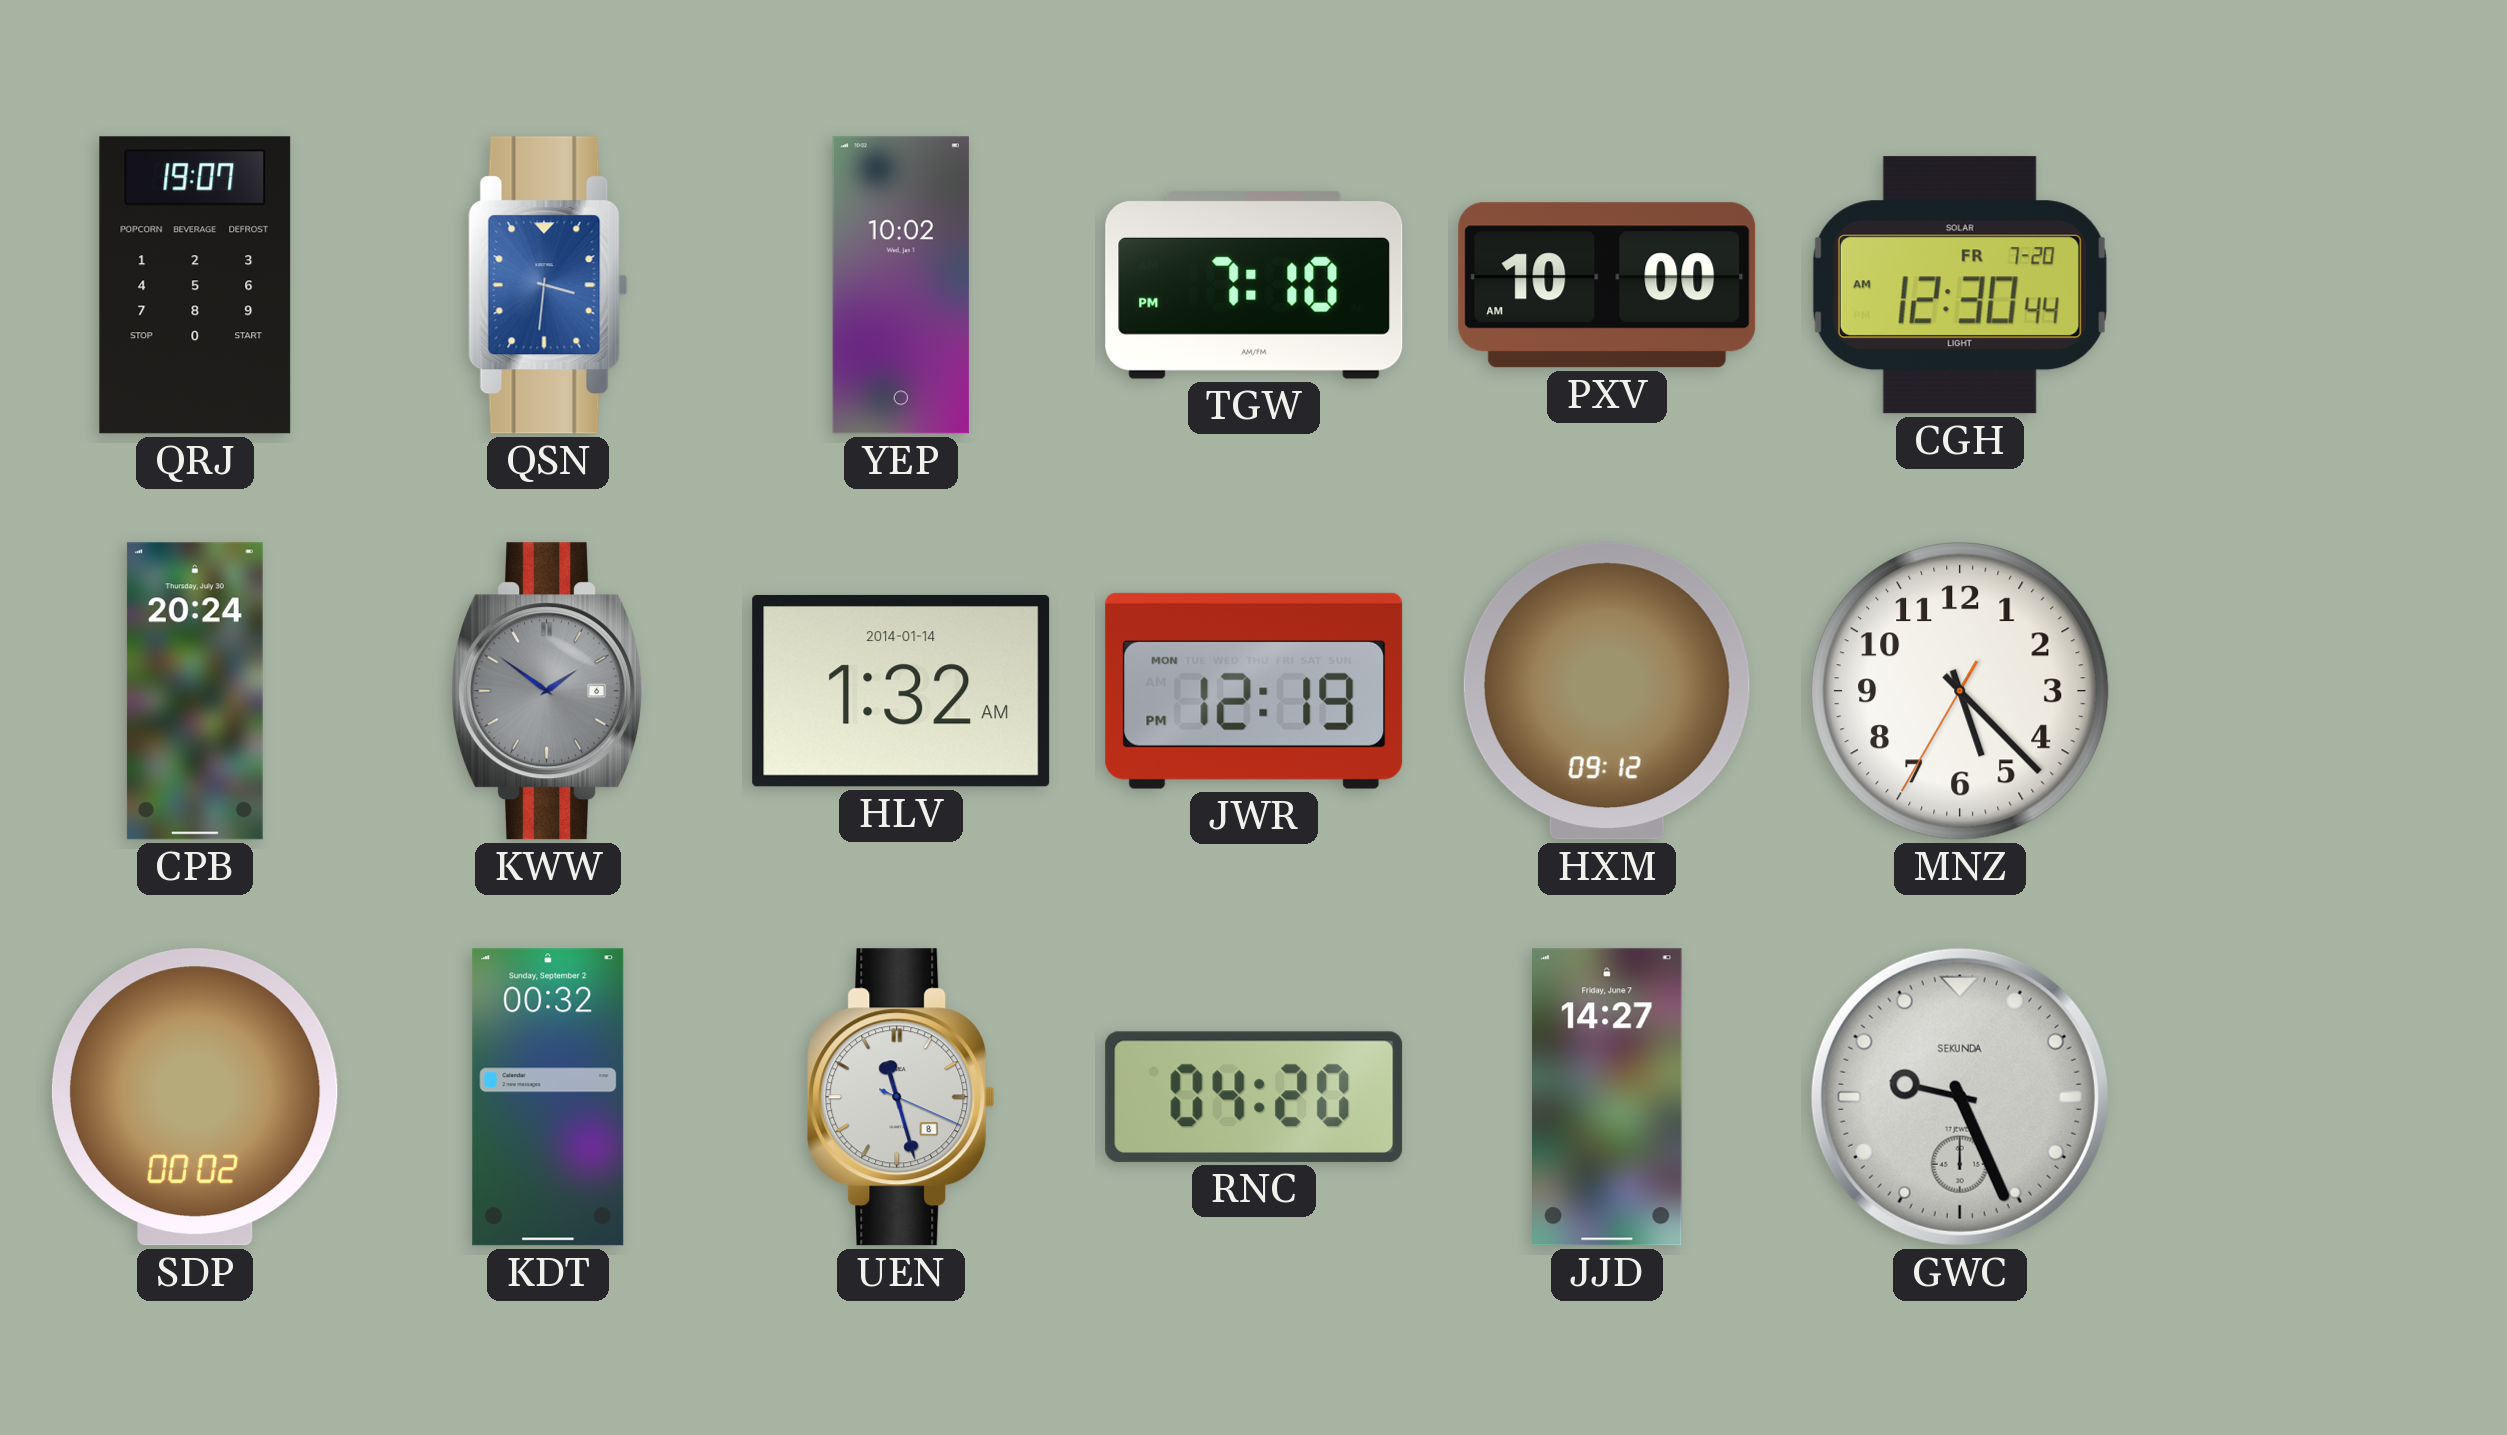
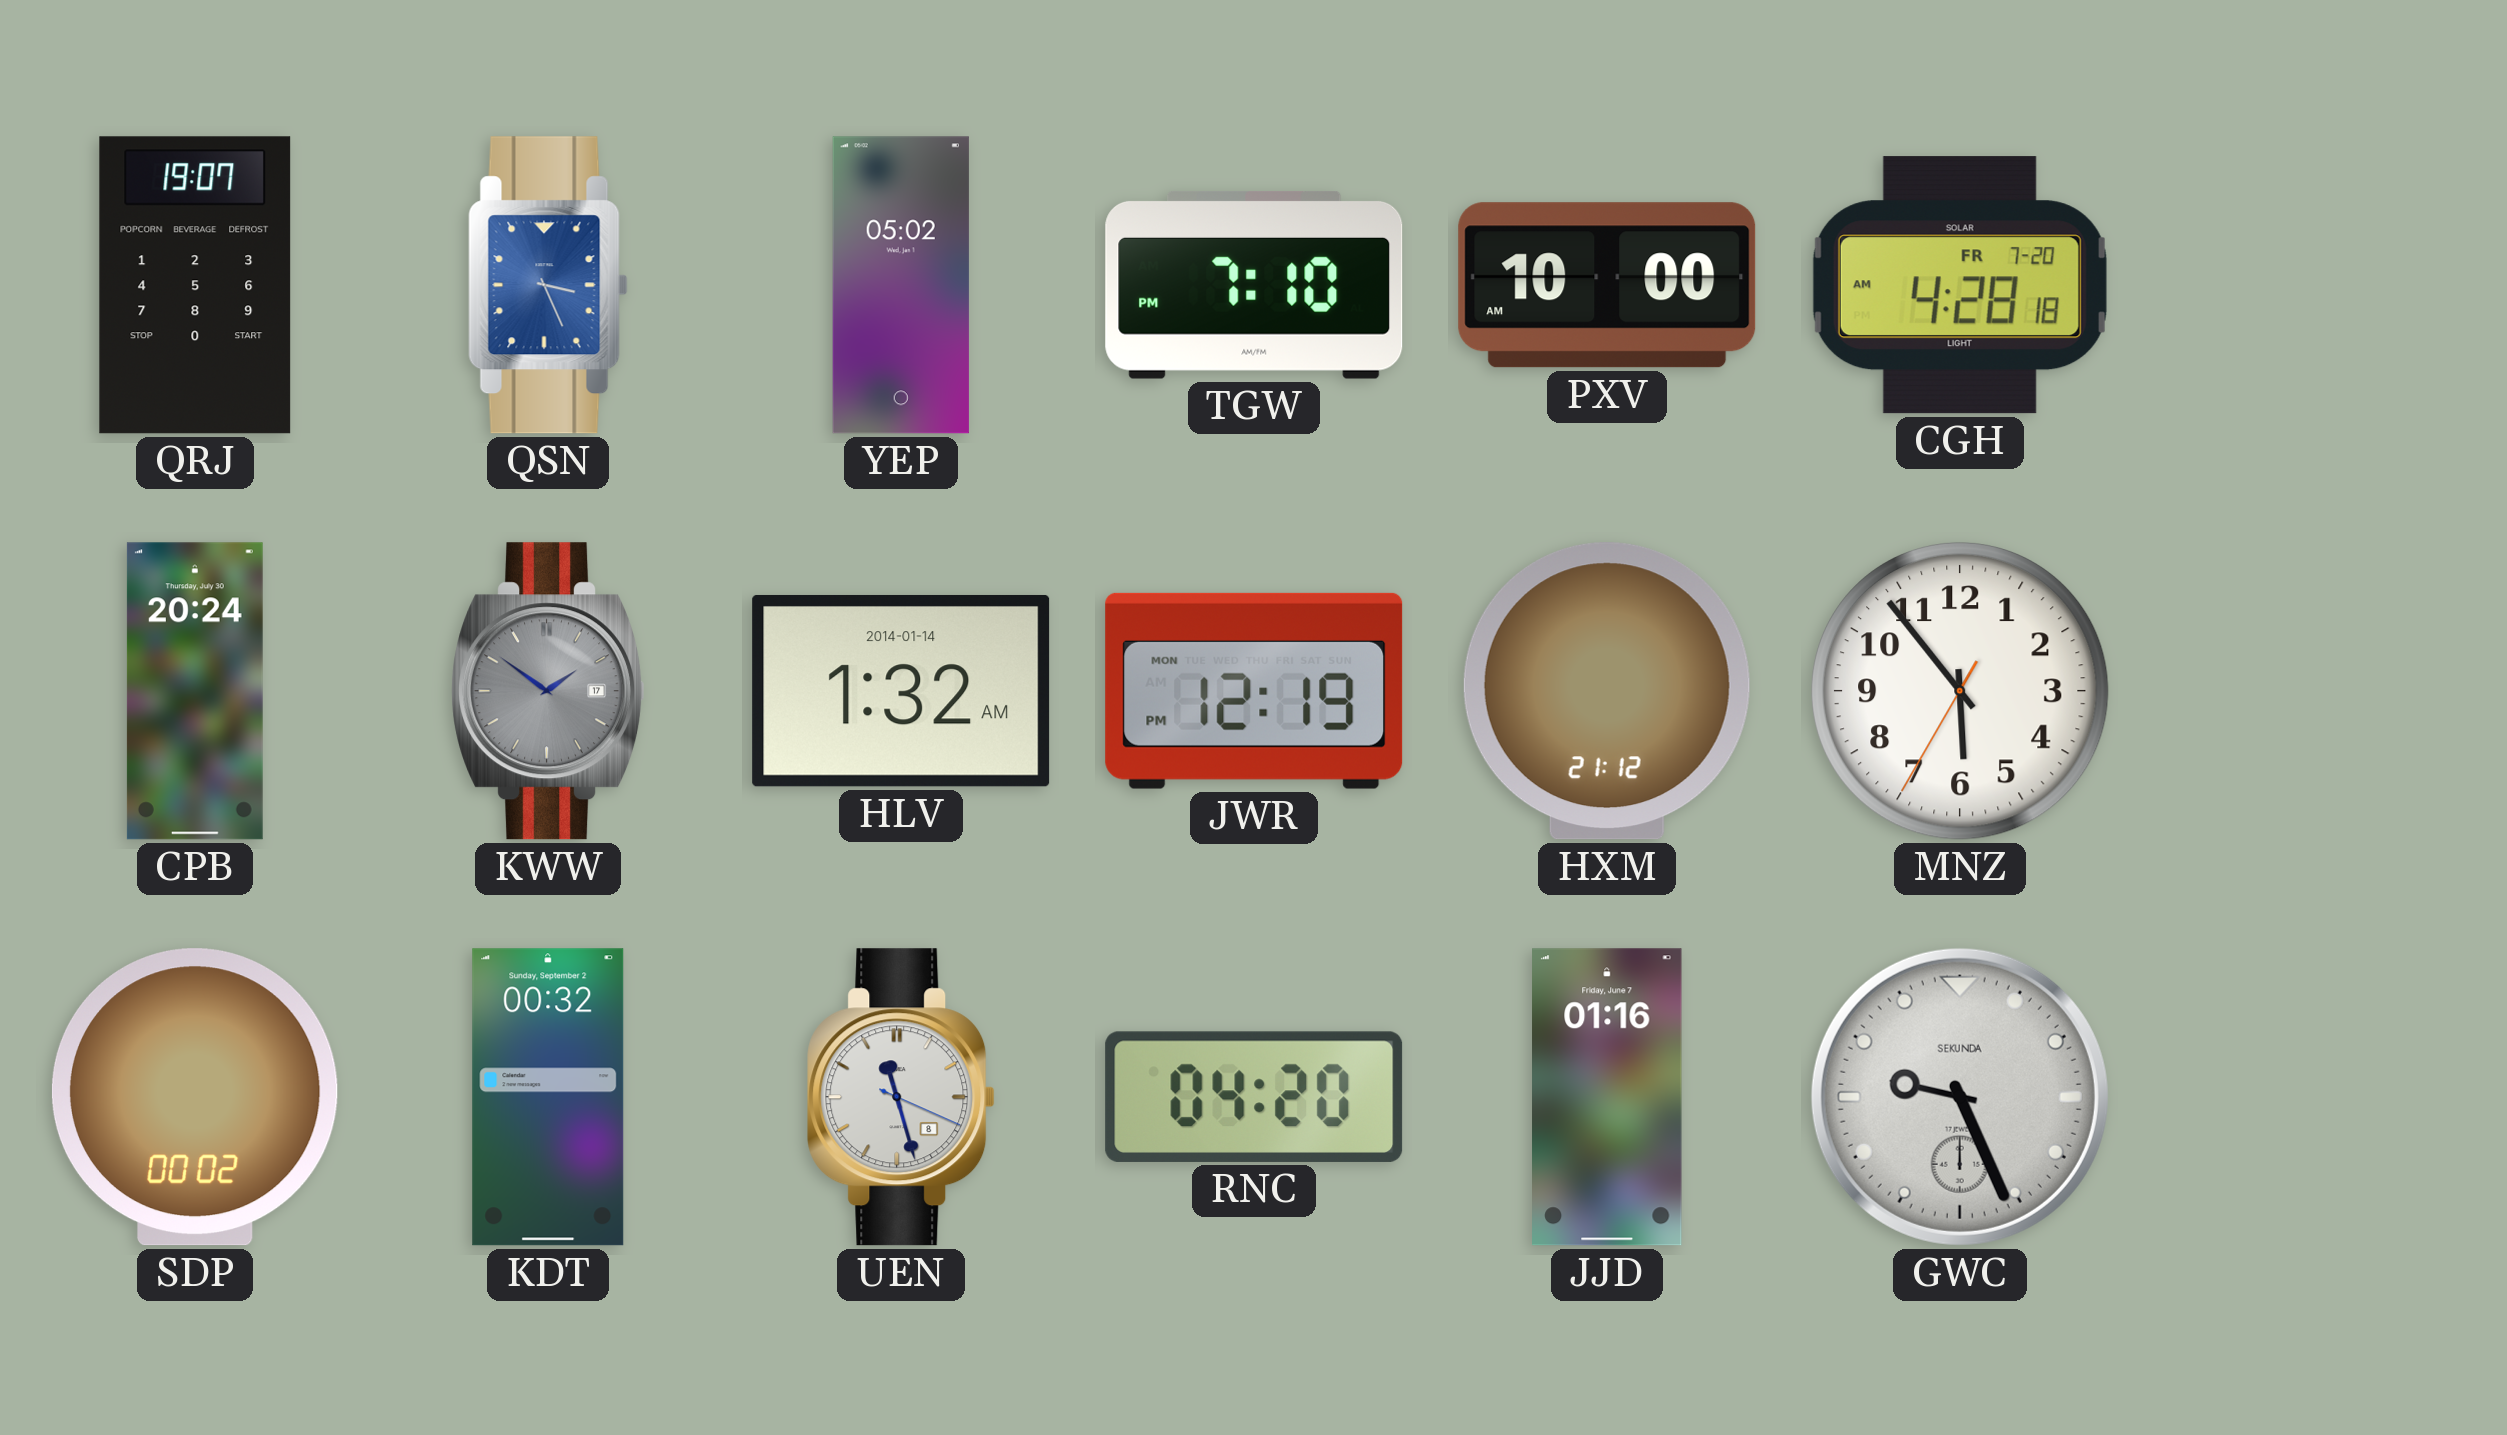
QSN: 3:31 -> 3:26 (548, 285)
YEP: 10:02 -> 05:02 (901, 285)
CGH: 12:30 -> 4:28 (1960, 285)
KWW date: 6 -> 17 (548, 691)
HXM: 09:12 -> 21:12 (1607, 691)
MNZ: 5:22 -> 5:53 (1961, 692)
JJD: 14:27 -> 01:16 (1608, 1097)
